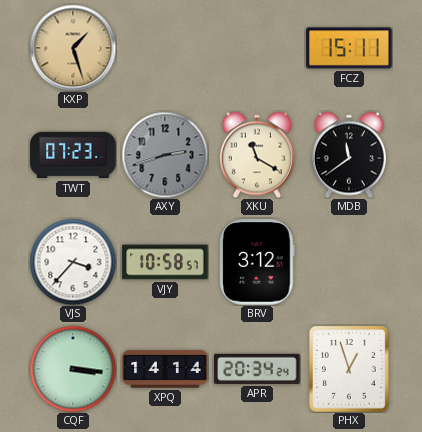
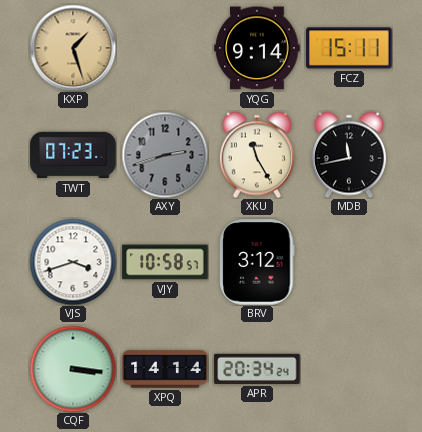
YQG: none -> 9:14 (257, 48)
XKU: 11:20 -> 11:25 (257, 155)
MDB: 11:39 -> 11:43 (349, 155)
VJS: 3:37 -> 3:42 (73, 262)
PHX: 12:57 -> none (349, 369)
